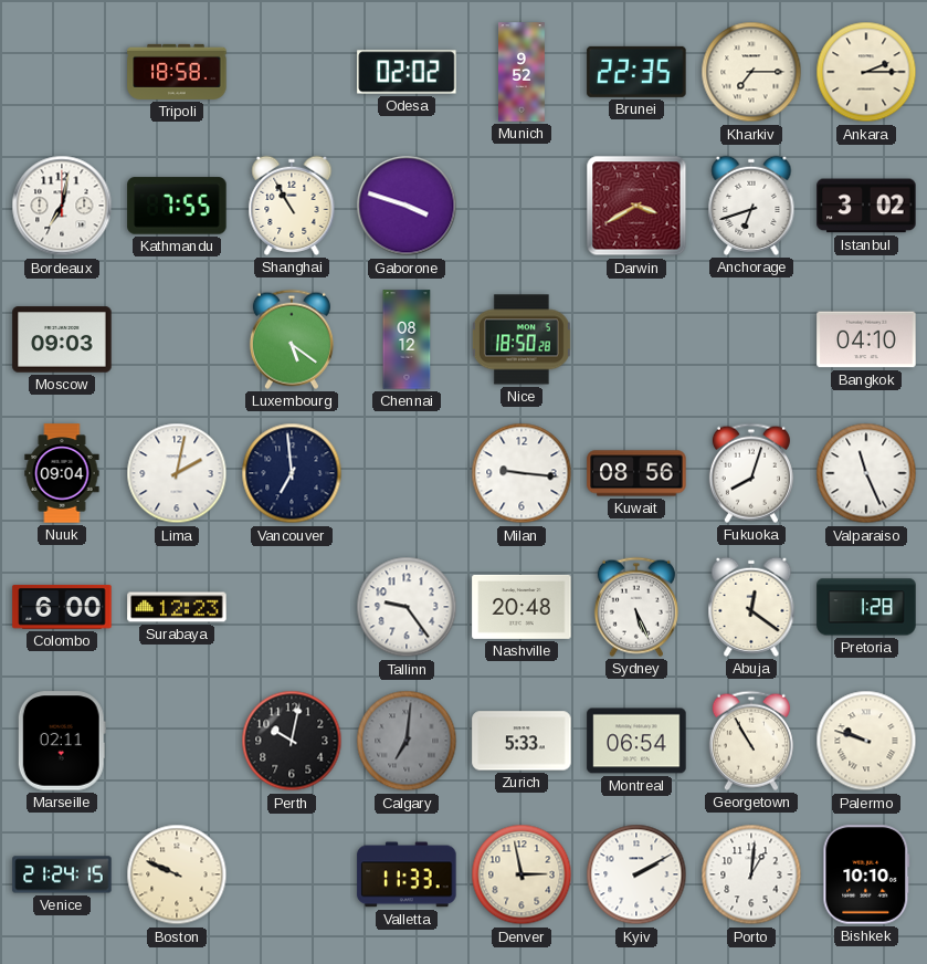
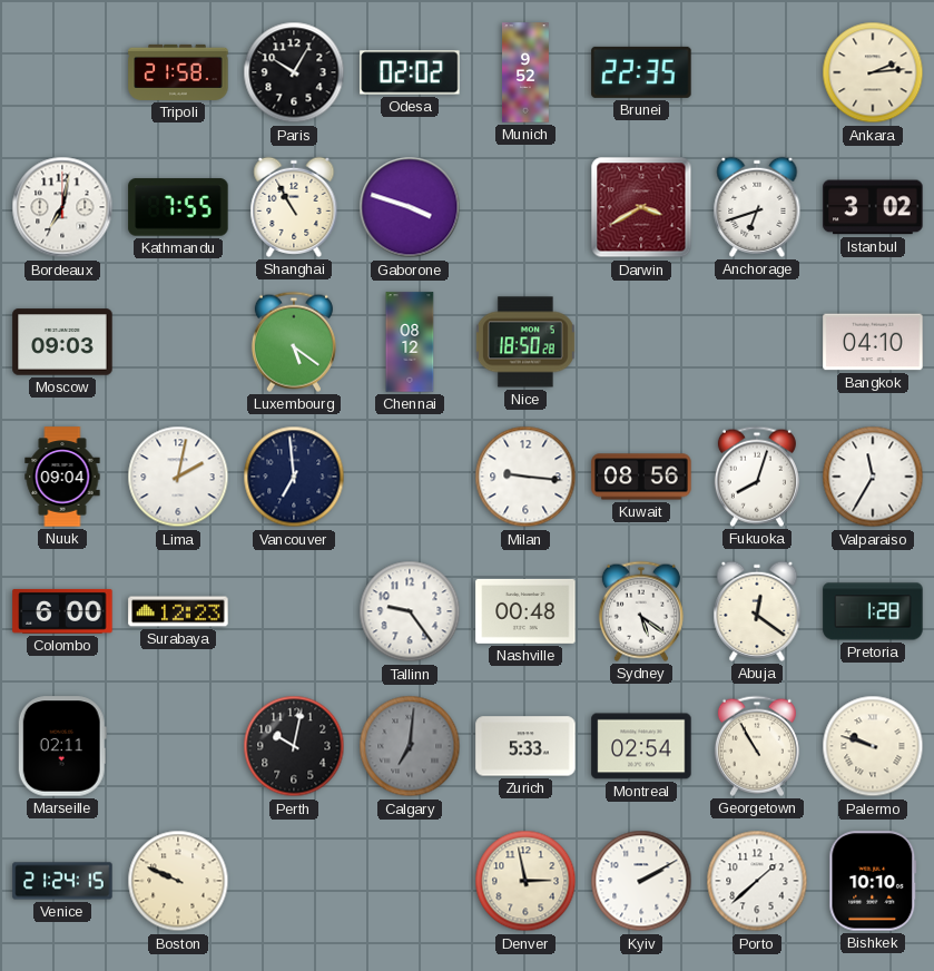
Tripoli: 18:58 -> 21:58 (178, 72)
Paris: none -> 10:05 (294, 72)
Kharkiv: 7:15 -> none (751, 72)
Ankara: 2:15 -> 2:14 (873, 72)
Valparaiso: 11:26 -> 11:35 (873, 477)
Nashville: 20:48 -> 00:48 (525, 611)
Sydney: 5:26 -> 5:21 (641, 611)
Montreal: 06:54 -> 02:54 (641, 746)
Valletta: 11:33 -> none (407, 874)
Porto: 1:01 -> 1:38 (757, 881)
